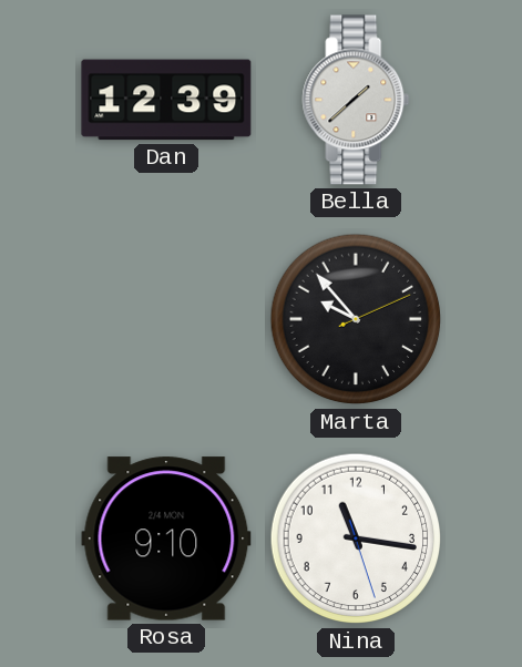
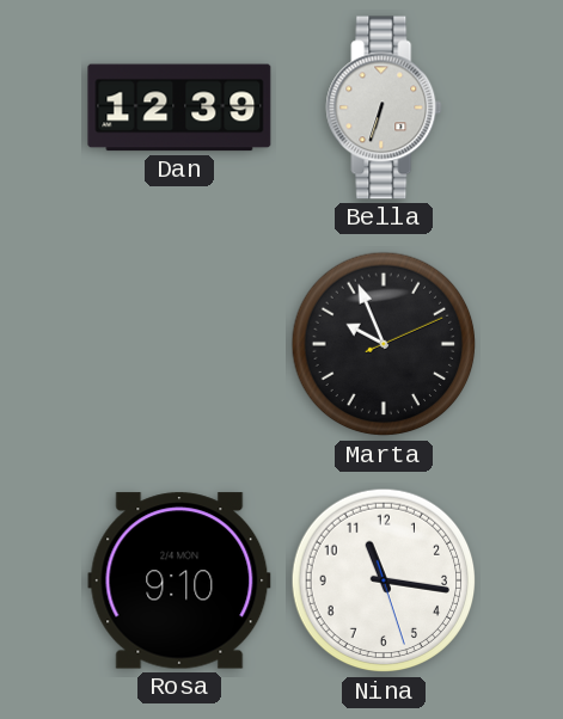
Bella: 1:38 -> 6:33 (384, 107)
Marta: 9:53 -> 9:56 (384, 344)
